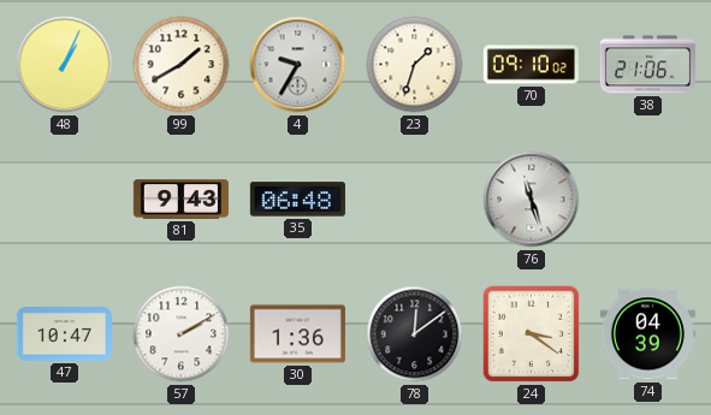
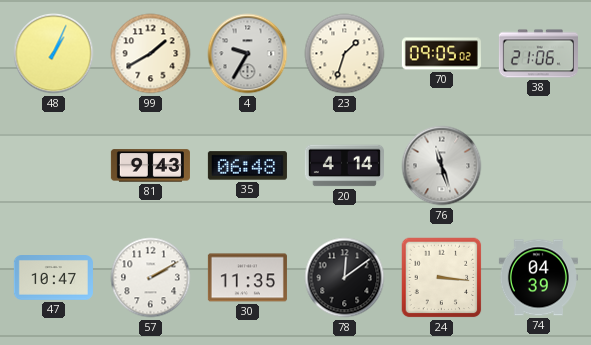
70: 09:10 -> 09:05 (441, 54)
20: none -> 4:14 (344, 166)
30: 1:36 -> 11:35 (247, 278)
24: 3:21 -> 3:16 (442, 278)
